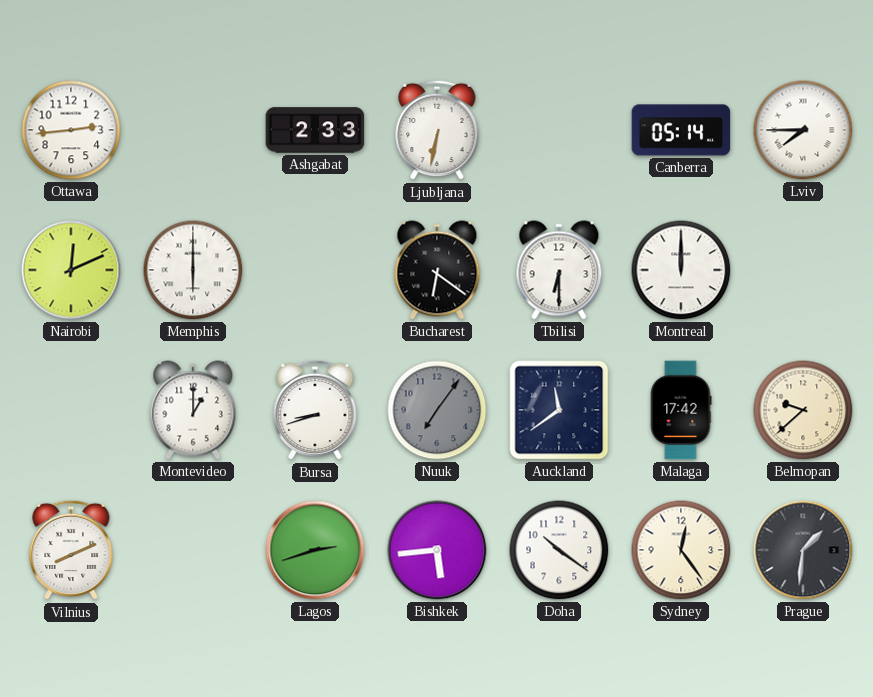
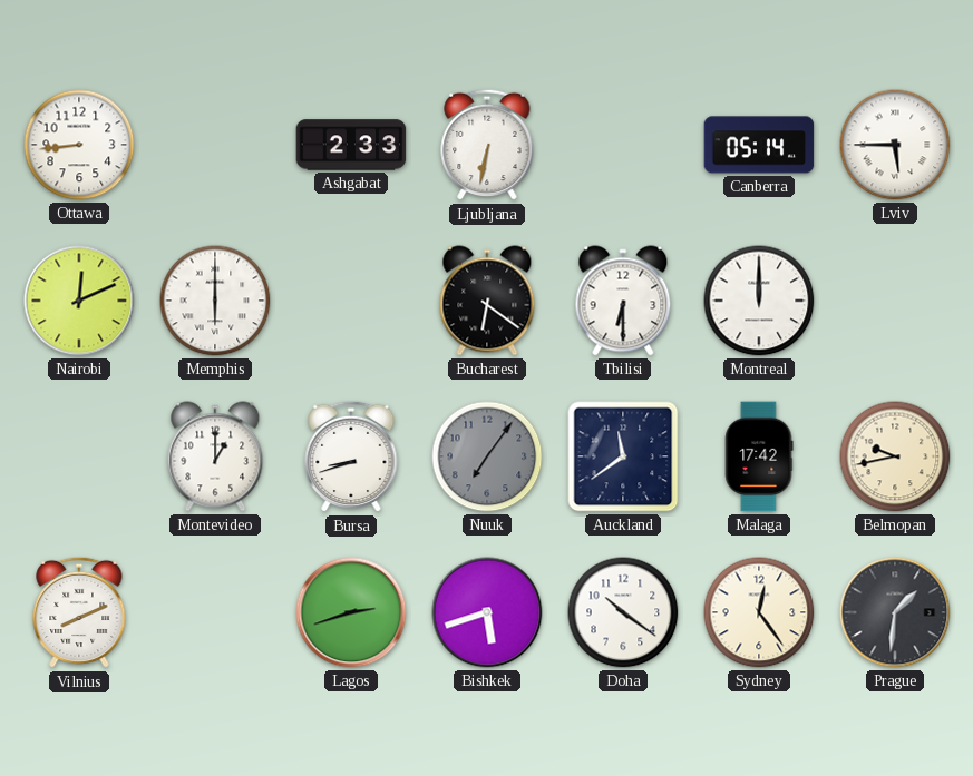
Ottawa: 2:44 -> 8:44 (79, 145)
Lviv: 7:45 -> 5:45 (895, 145)
Belmopan: 9:38 -> 9:43 (895, 456)
Bishkek: 5:44 -> 5:42 (487, 612)
